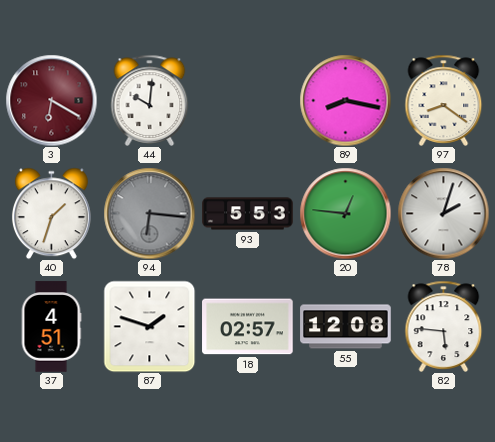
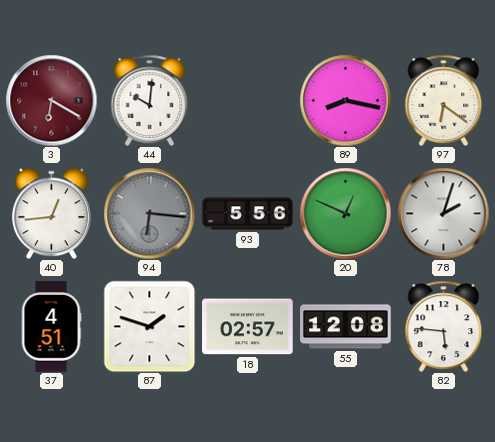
97: 8:21 -> 6:21 (444, 100)
40: 1:33 -> 12:44 (51, 213)
93: 5:53 -> 5:56 (248, 214)
20: 12:46 -> 12:49 (345, 213)
